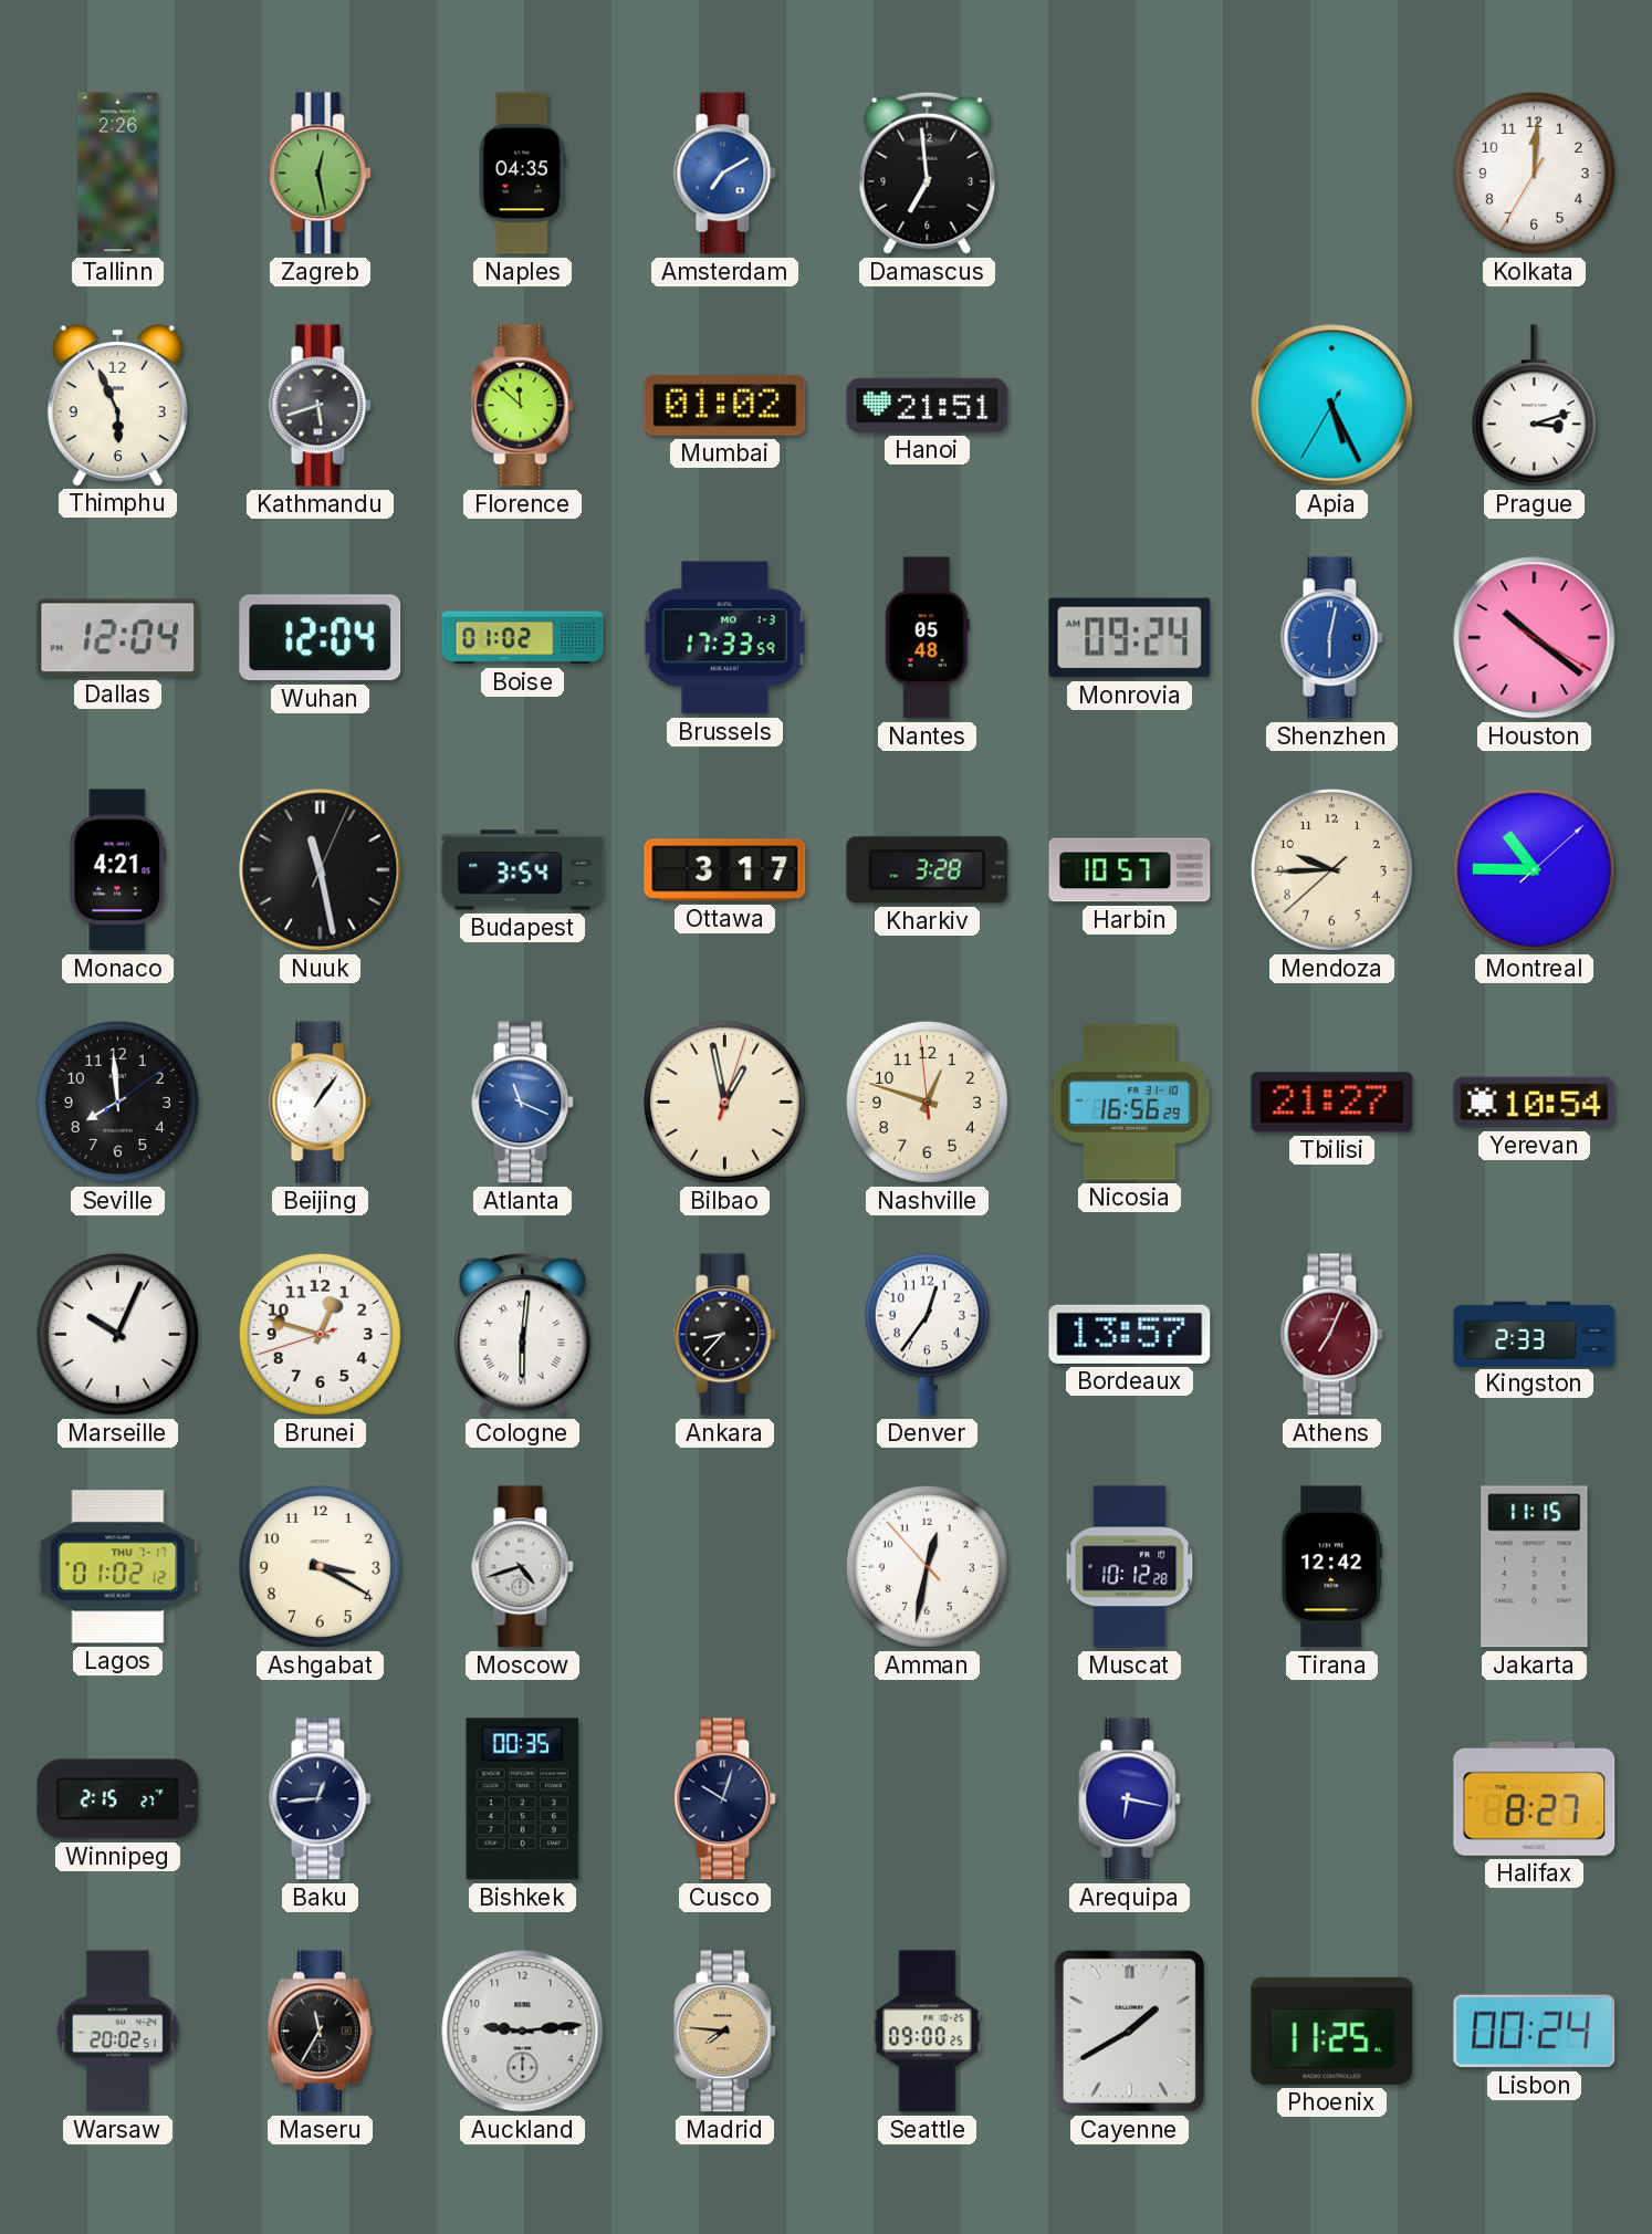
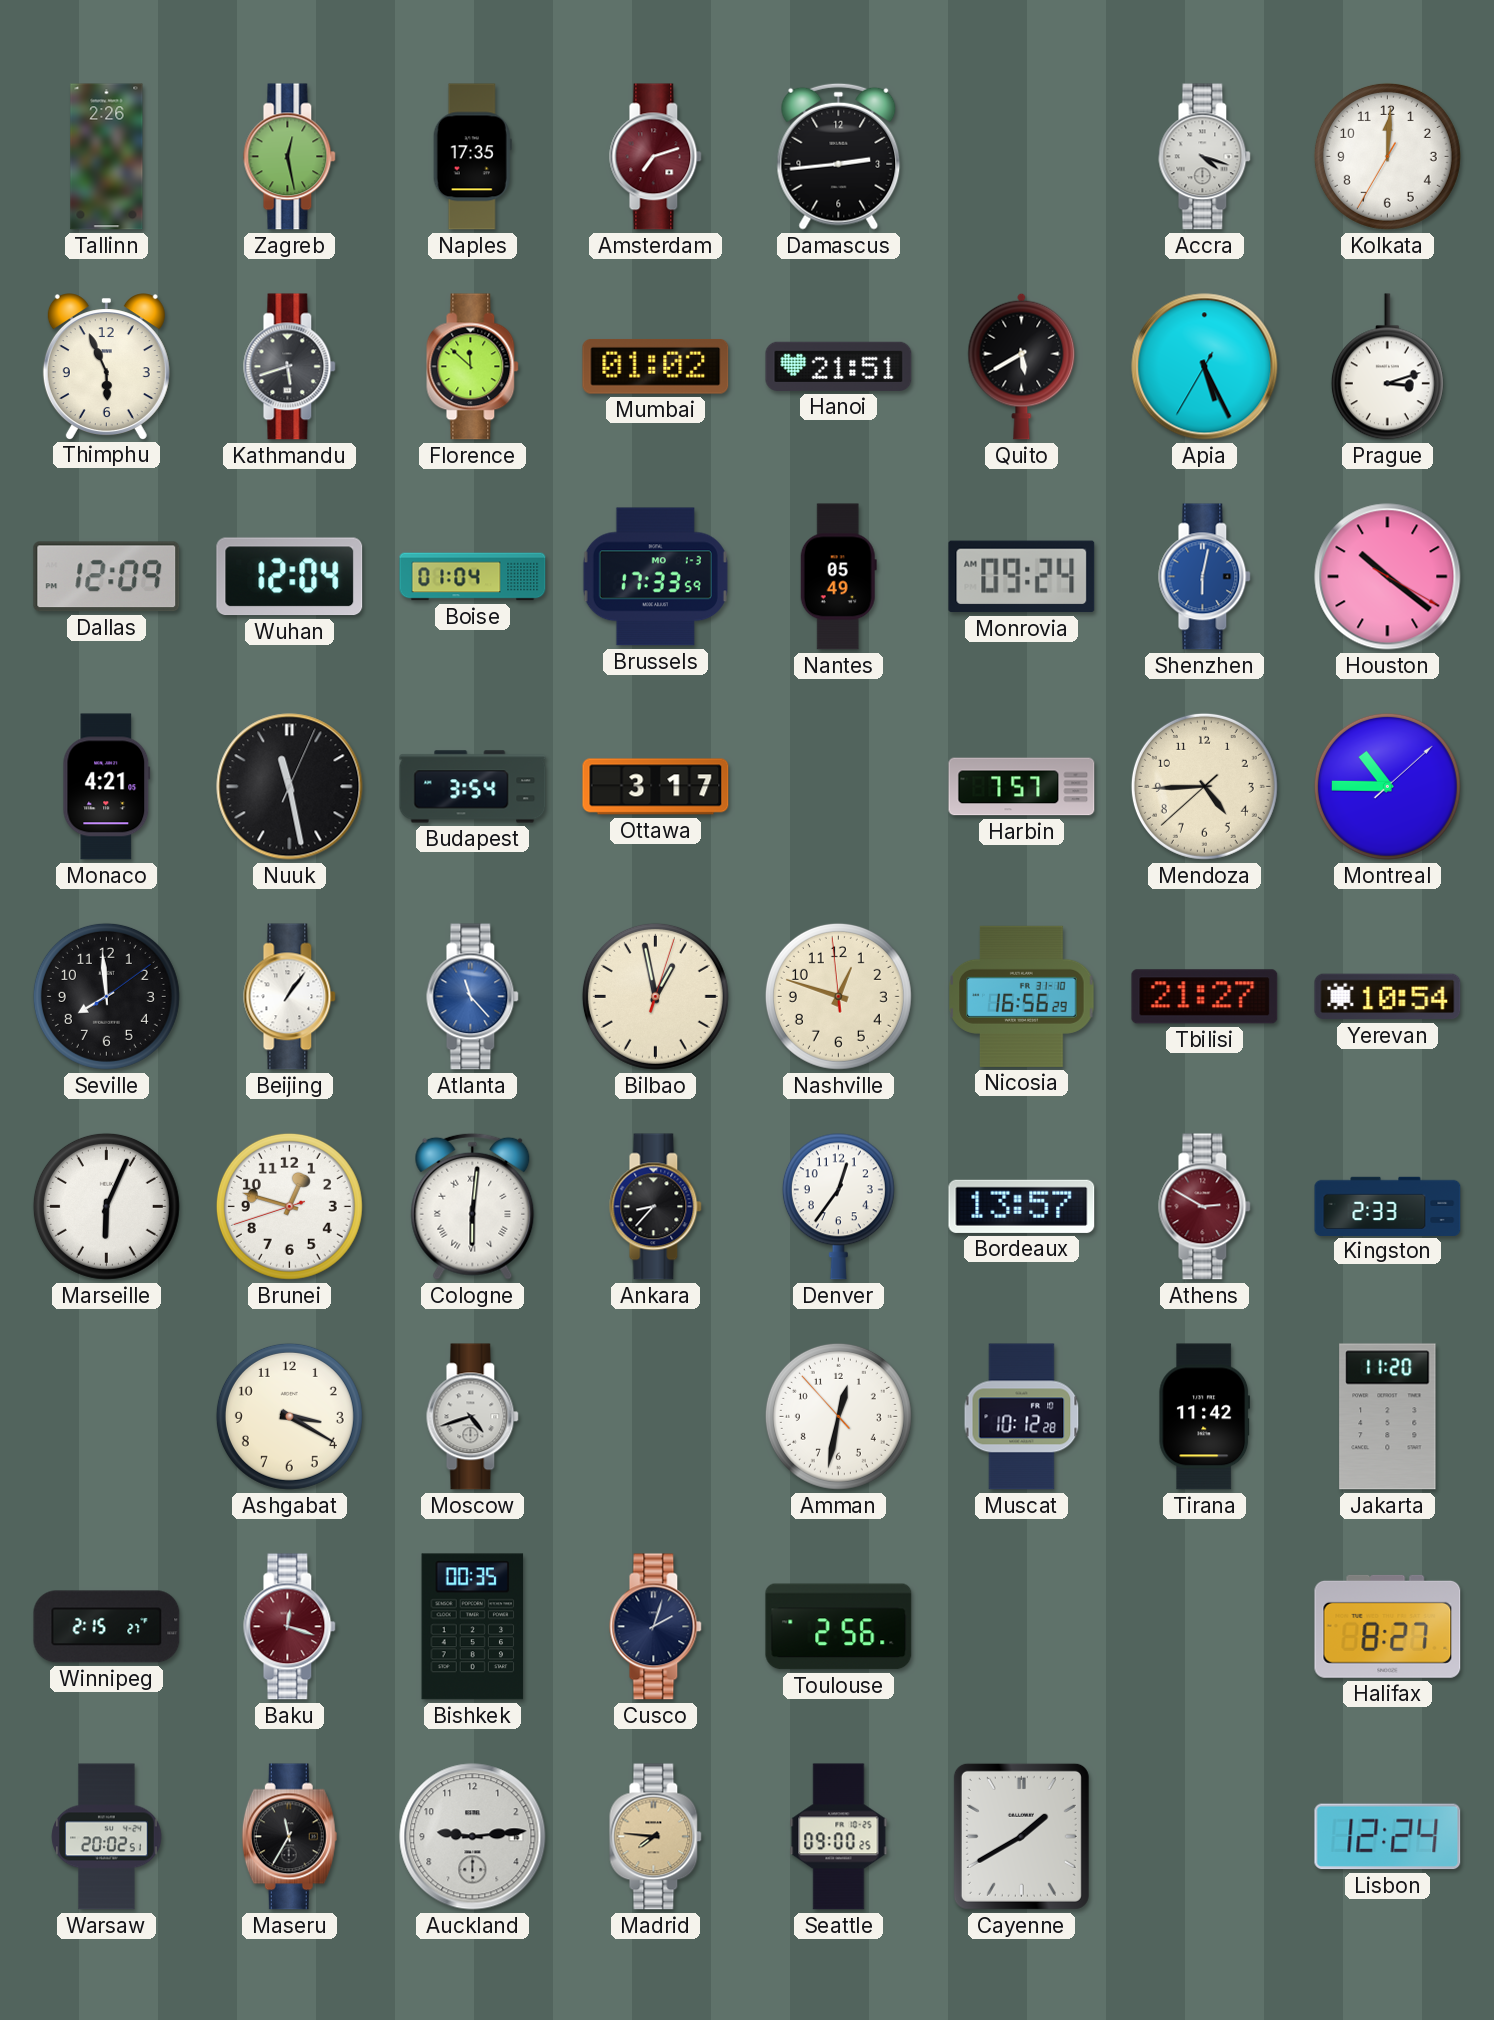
Naples: 04:35 -> 17:35 (472, 157)
Amsterdam: 7:10 -> 7:12 (656, 157)
Amsterdam dial: blue -> burgundy (656, 157)
Damascus: 6:59 -> 2:44 (839, 156)
Accra: none -> 4:18 (1205, 157)
Quito: none -> 5:40 (1022, 366)
Dallas: 12:04 -> 12:09 (107, 577)
Boise: 01:02 -> 01:04 (473, 577)
Nantes: 05:48 -> 05:49 (838, 577)
Kharkiv: 3:28 -> none (928, 870)
Harbin: 10:57 -> 7:57 (1022, 787)
Mendoza: 9:44 -> 4:44 (1204, 786)
Atlanta: 11:19 -> 11:23 (473, 997)
Marseille: 10:04 -> 6:04 (106, 1206)
Athens: 7:04 -> 2:50 (1205, 1207)
Lagos: 01:02 -> none (118, 1567)
Tirana: 12:42 -> 11:42 (1205, 1417)
Jakarta: 11:15 -> 11:20 (1388, 1417)
Baku: 12:44 -> 12:18 (290, 1627)
Baku dial: navy -> burgundy (290, 1627)
Cusco: 10:03 -> 2:03 (656, 1627)
Toulouse: none -> 2:56 (839, 1627)
Arequipa: 6:17 -> none (1130, 1799)
Phoenix: 11:25 -> none (1332, 2031)
Lisbon: 00:24 -> 12:24 (1388, 1837)
